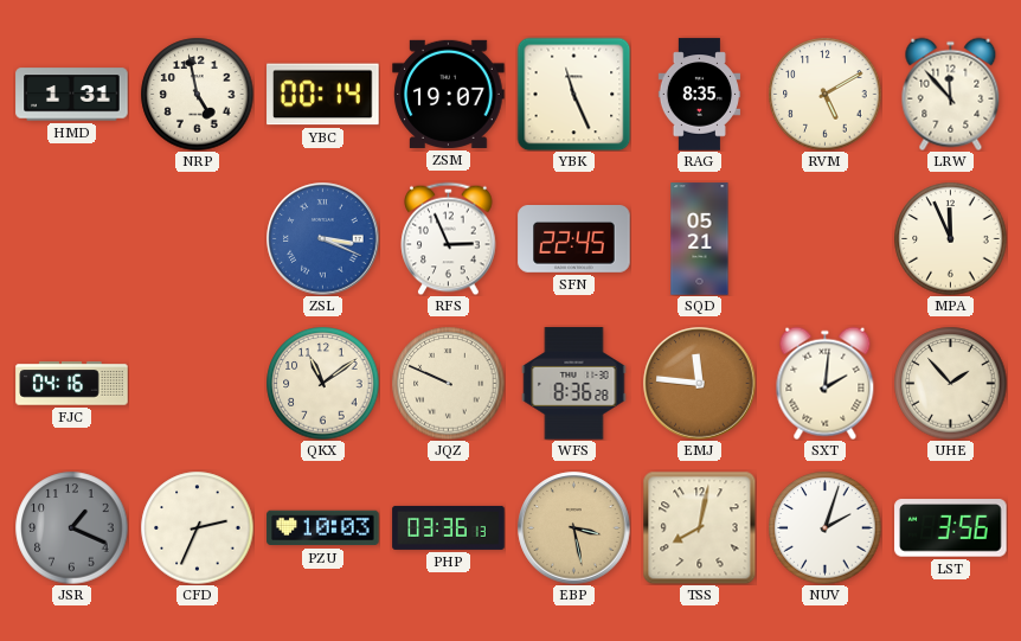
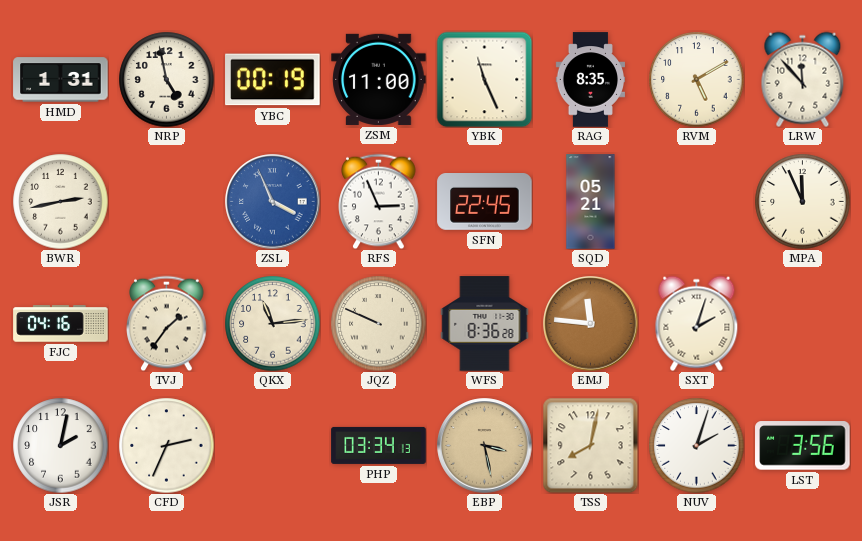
YBC: 00:14 -> 00:19 (273, 80)
ZSM: 19:07 -> 11:00 (379, 79)
BWR: none -> 2:43 (60, 201)
ZSL: 3:19 -> 3:56 (273, 202)
TVJ: none -> 1:36 (167, 323)
QKX: 11:09 -> 11:14 (272, 323)
SXT: 2:01 -> 2:03 (697, 323)
UHE: 1:53 -> none (950, 383)
JSR: 1:19 -> 2:02 (60, 445)
JSR dial: grey -> white (60, 445)
PZU: 10:03 -> none (323, 528)
PHP: 03:36 -> 03:34 (379, 445)
